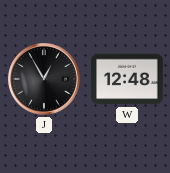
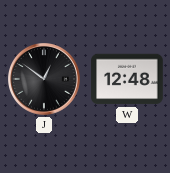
J: 12:55 -> 12:51 (45, 80)
